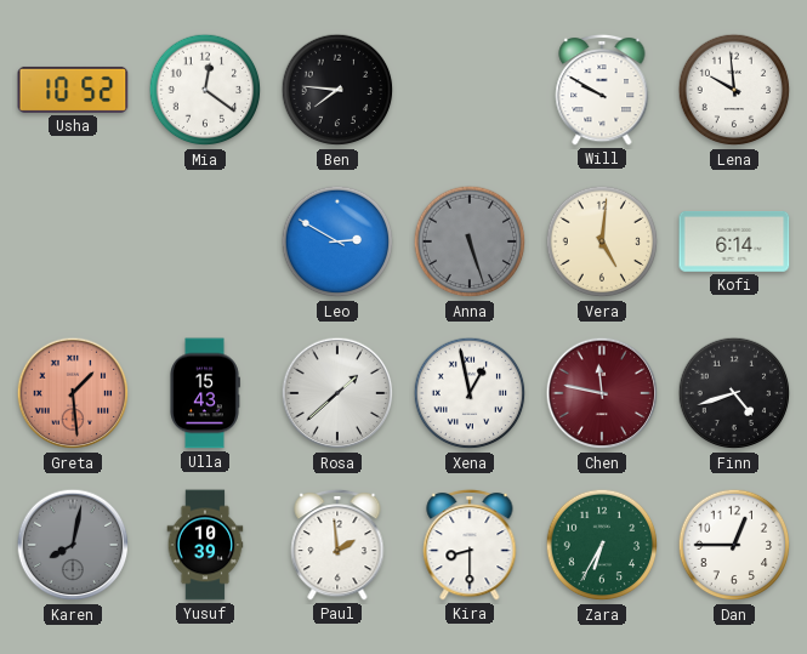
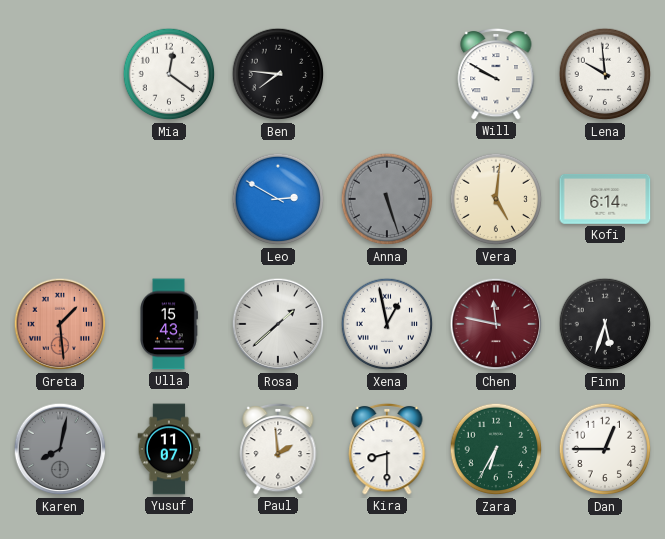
Usha: 10:52 -> none (73, 90)
Finn: 4:42 -> 5:33 (605, 324)
Yusuf: 10:39 -> 11:07 (169, 449)
